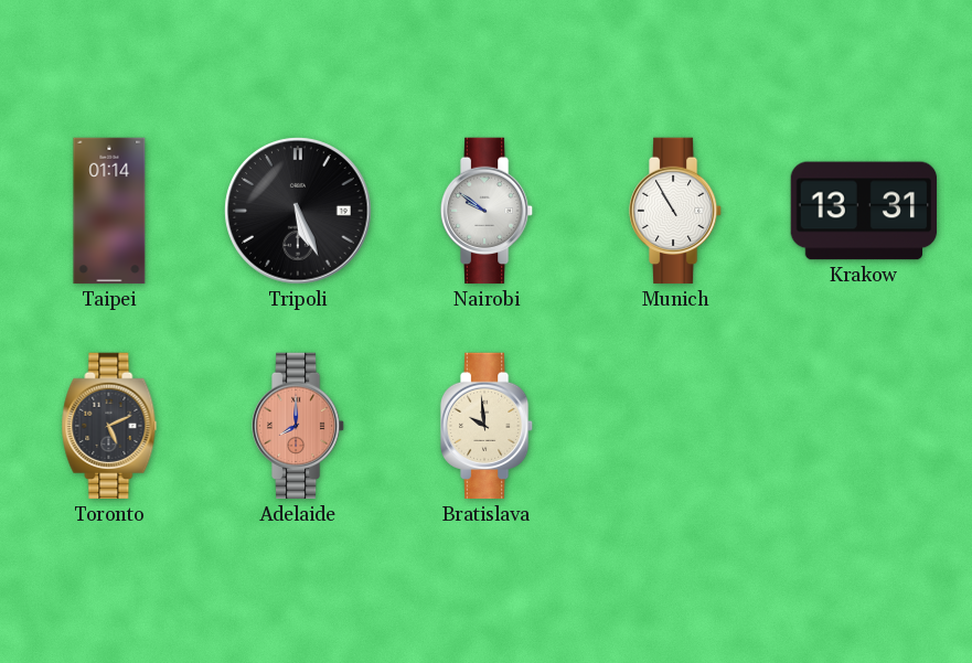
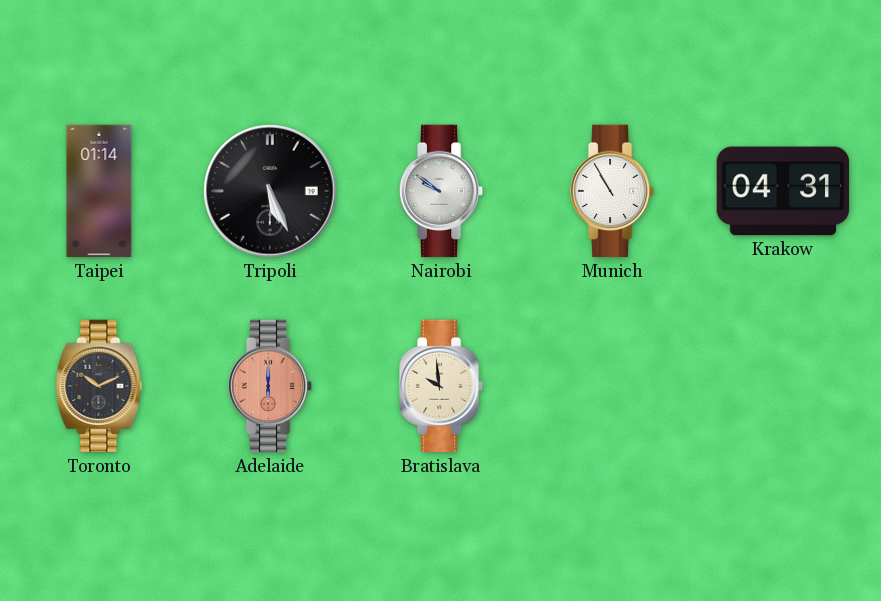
Krakow: 13:31 -> 04:31 (783, 191)
Toronto: 5:11 -> 10:11 (99, 386)
Adelaide: 8:00 -> 6:00 (270, 386)
